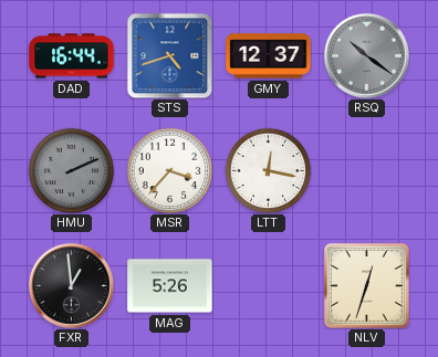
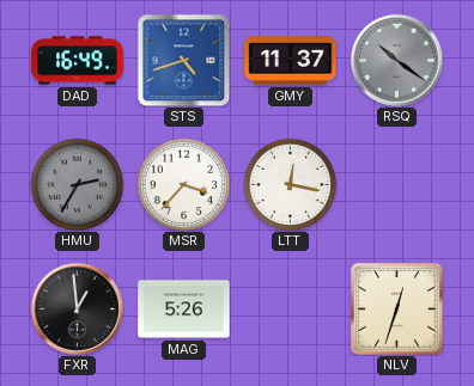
DAD: 16:44 -> 16:49 (78, 61)
GMY: 12:37 -> 11:37 (291, 61)
HMU: 2:11 -> 2:35 (77, 184)
